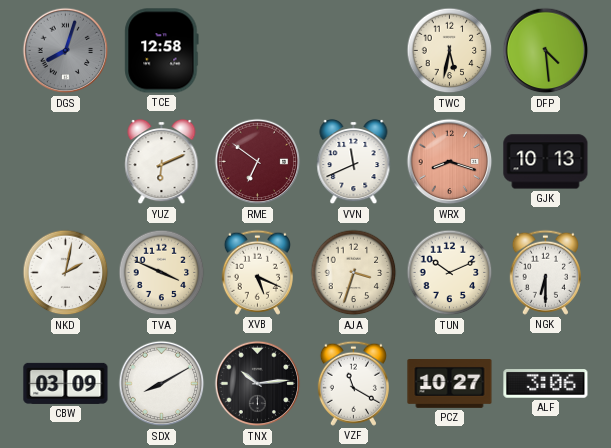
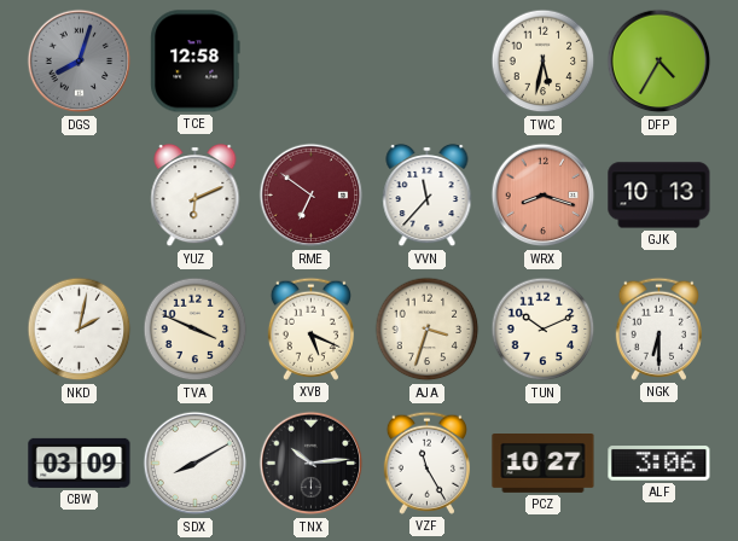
DFP: 4:29 -> 4:35 (659, 62)
VVN: 11:41 -> 11:37 (428, 196)
VZF: 11:20 -> 11:25 (426, 463)
